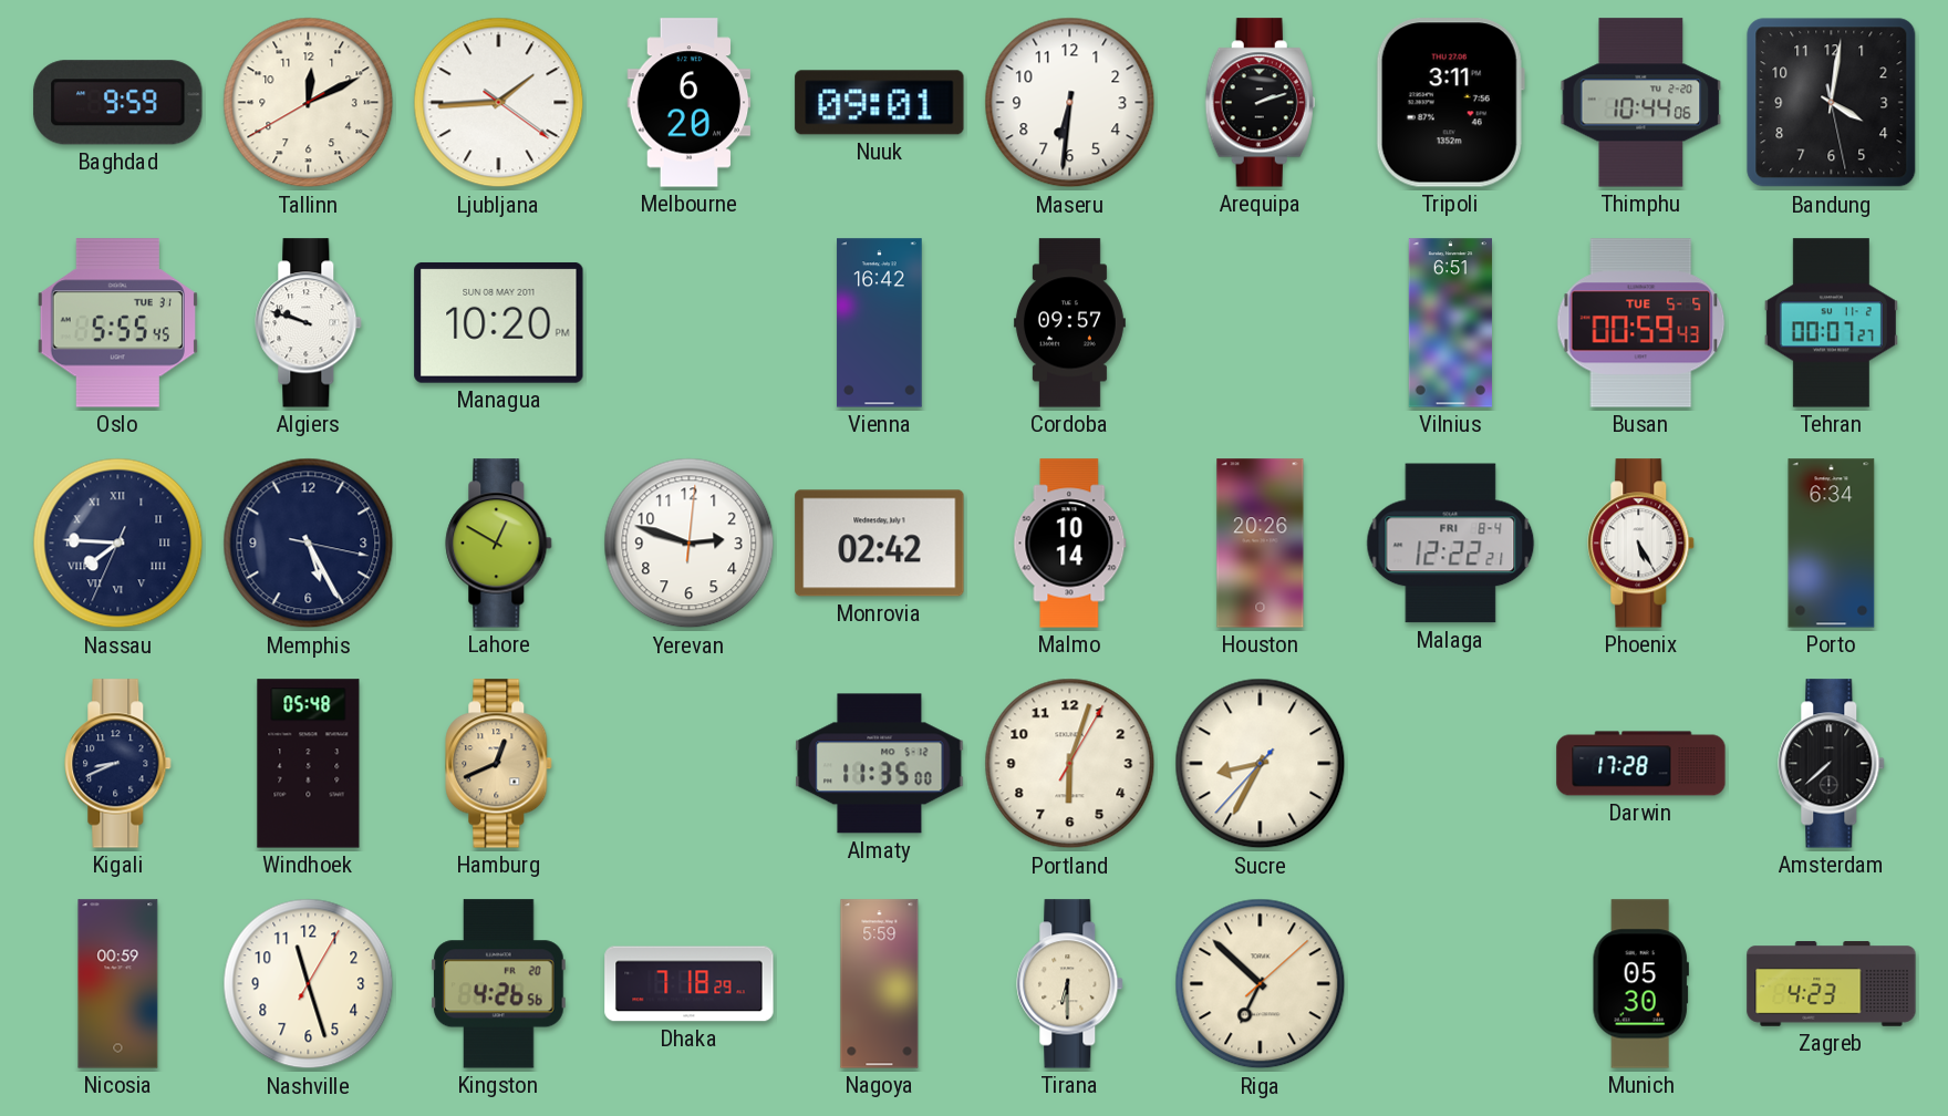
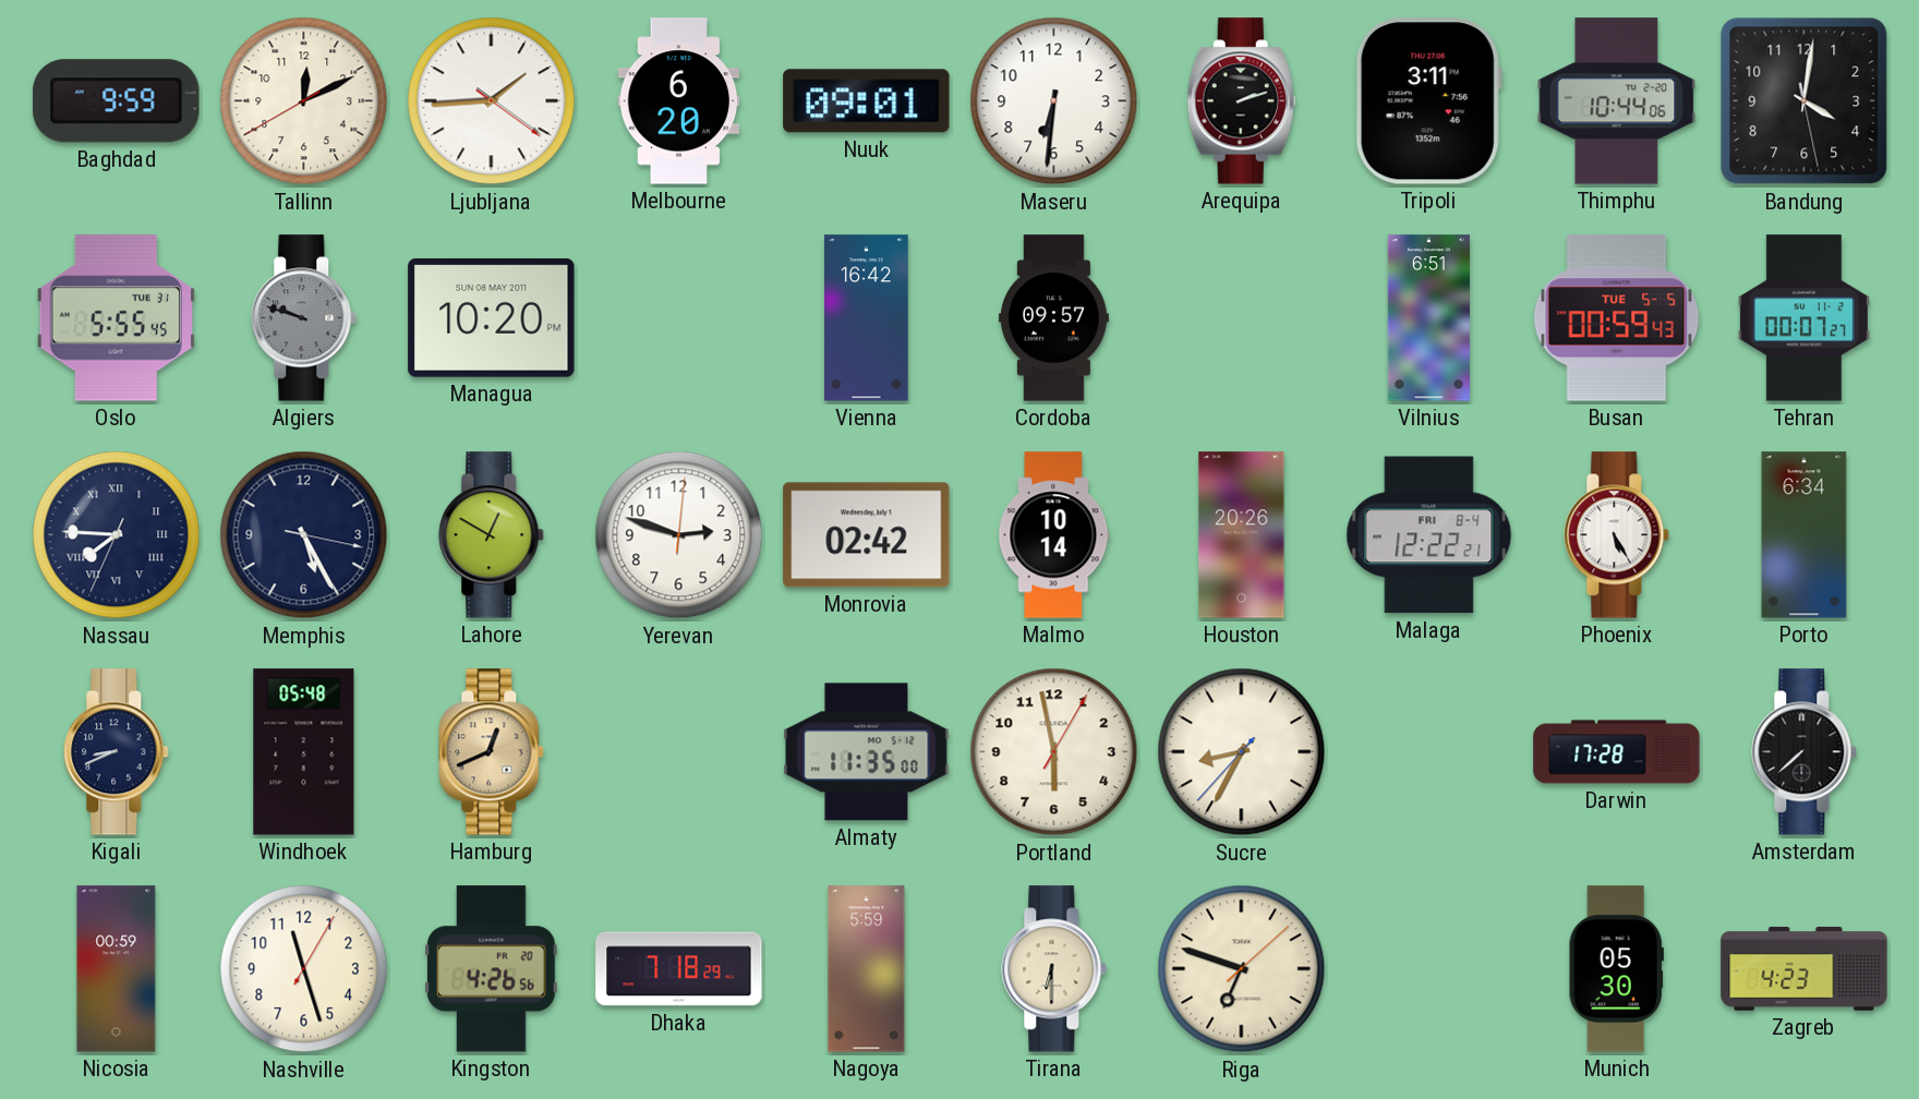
Algiers dial: white -> grey (304, 318)
Portland: 6:03 -> 5:58 (1054, 752)
Riga: 6:52 -> 6:48 (1242, 969)
